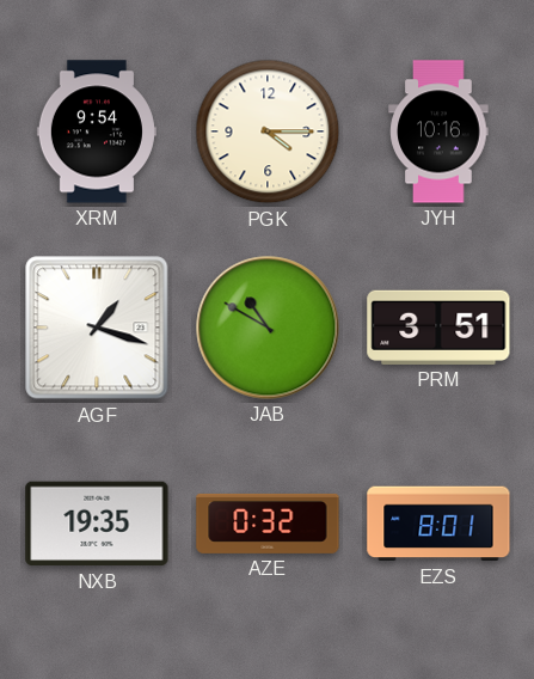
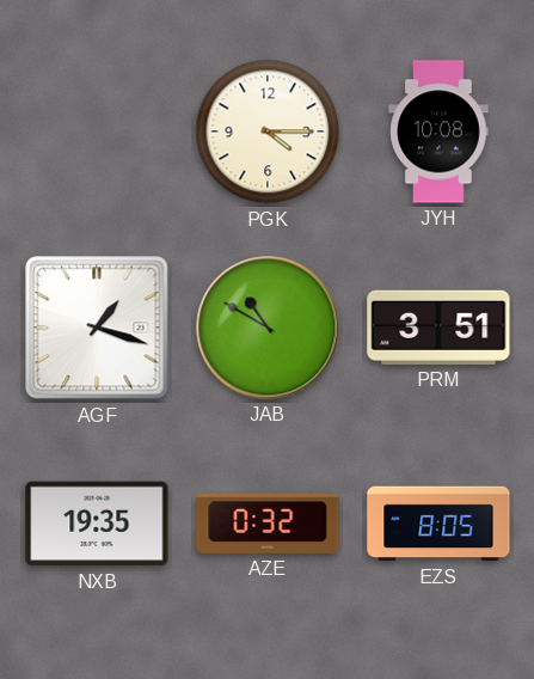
XRM: 9:54 -> none (97, 131)
JYH: 10:16 -> 10:08 (438, 131)
EZS: 8:01 -> 8:05 (438, 524)
